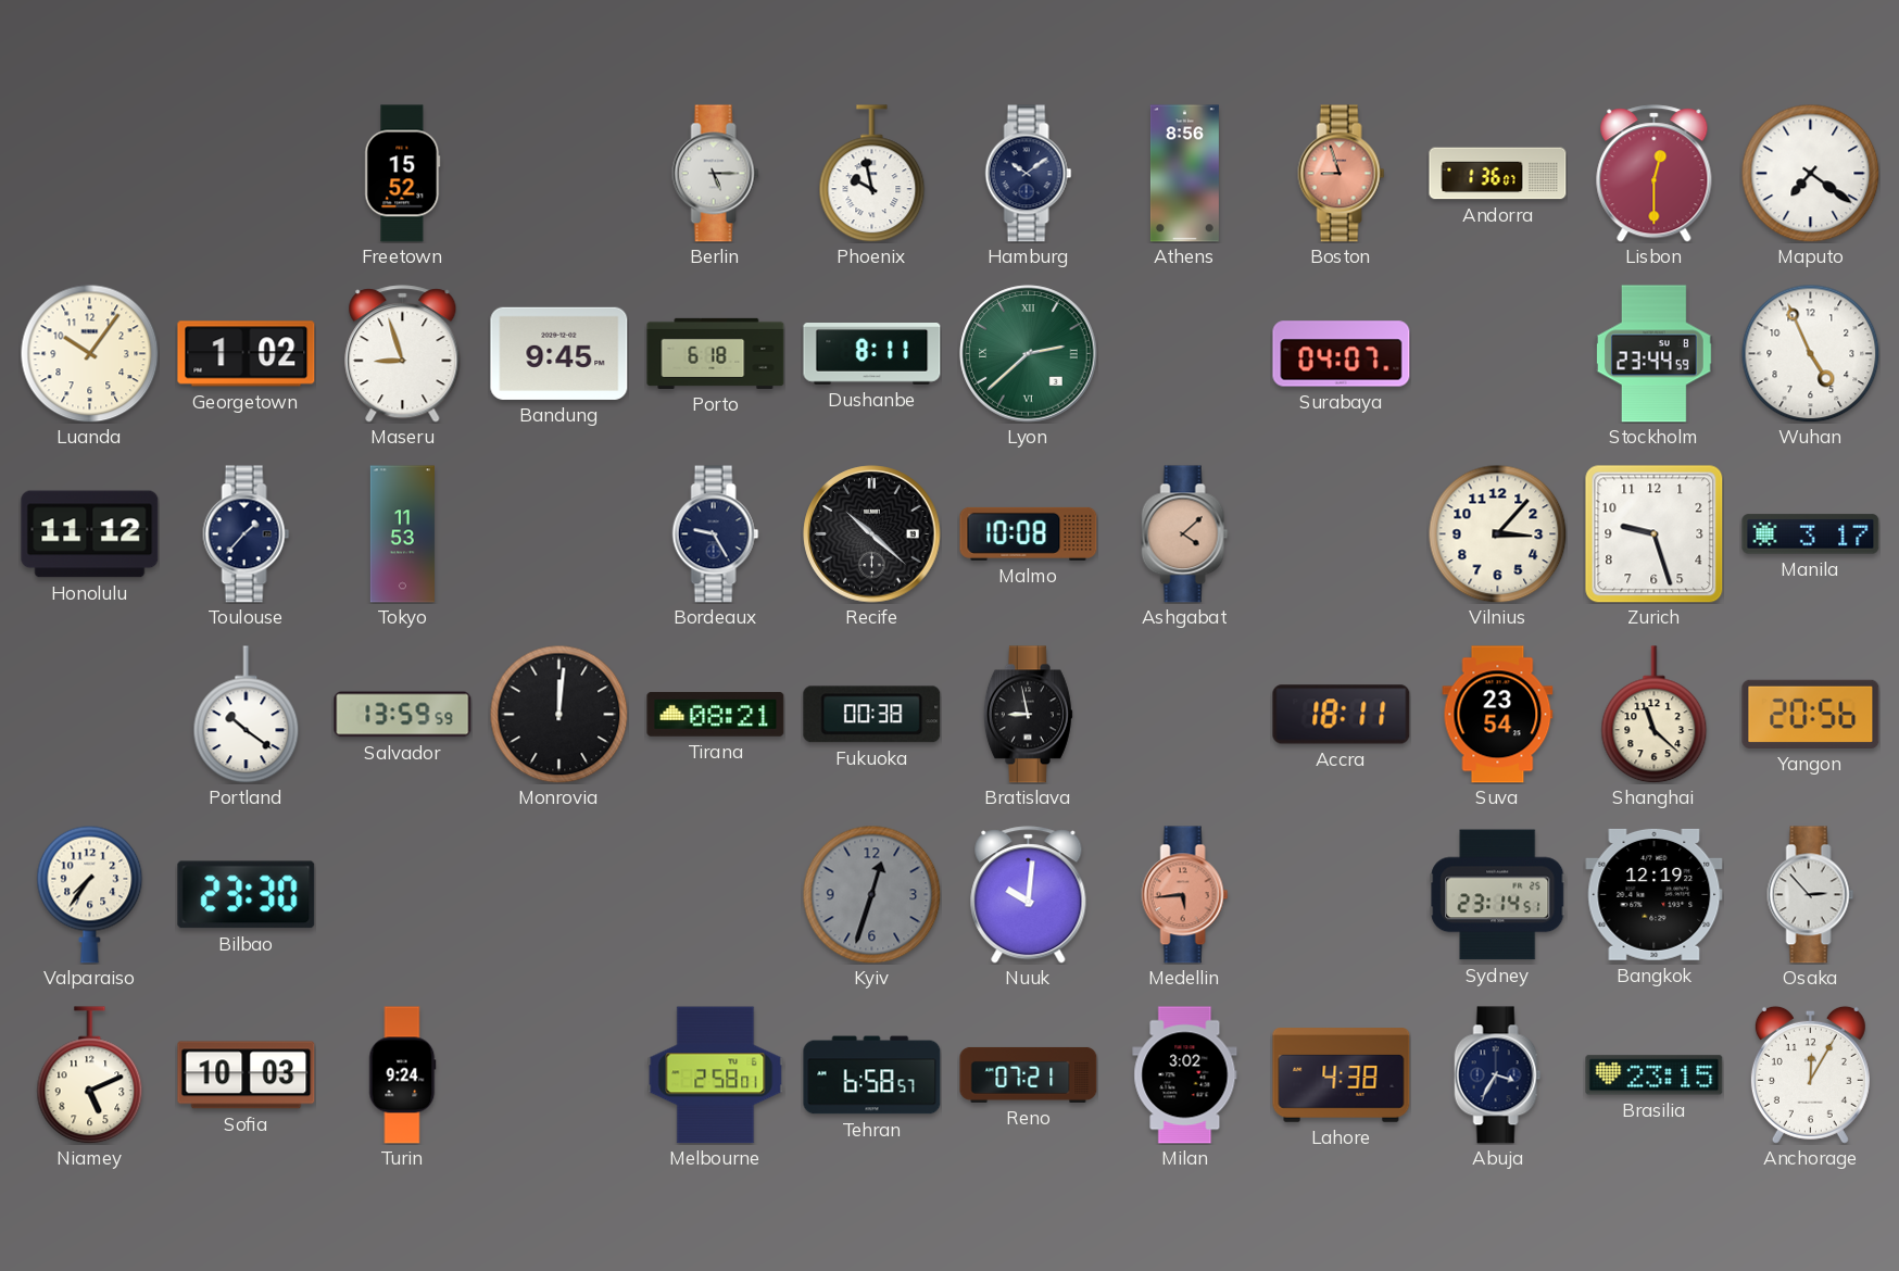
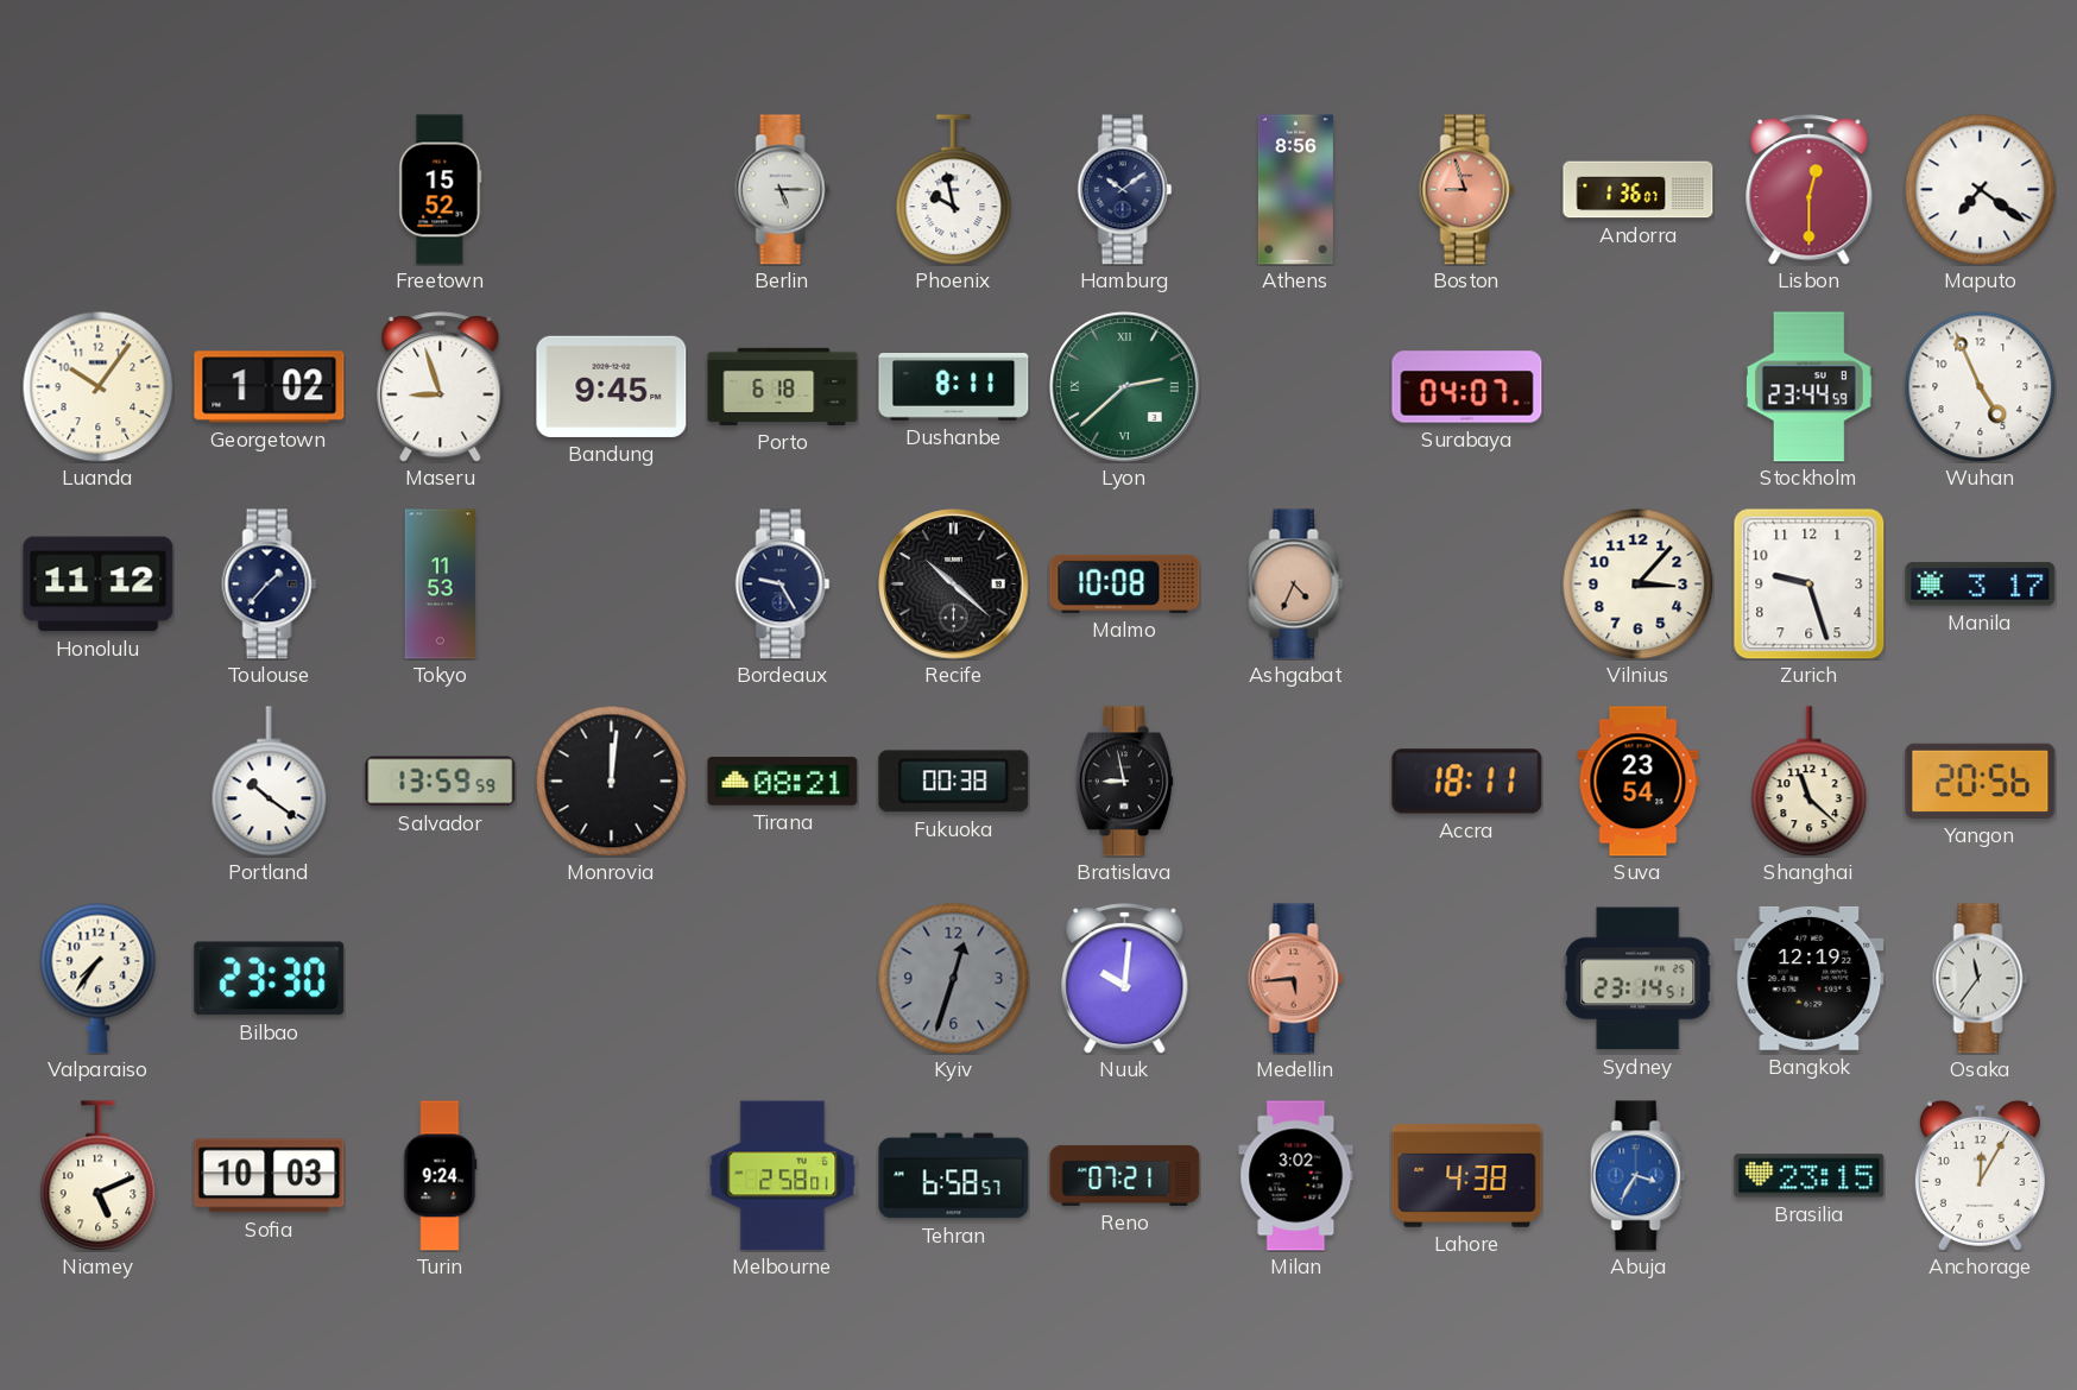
Ashgabat: 4:08 -> 4:34 (1296, 585)
Osaka: 2:53 -> 11:36 (1981, 979)
Abuja dial: navy -> blue (1639, 1176)
